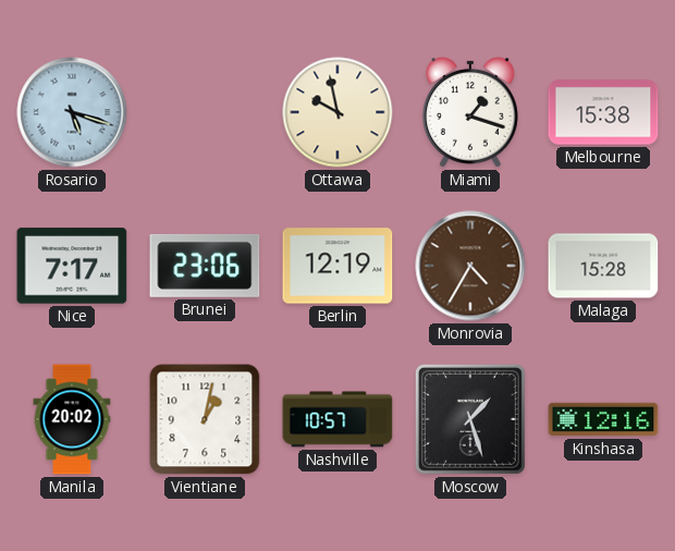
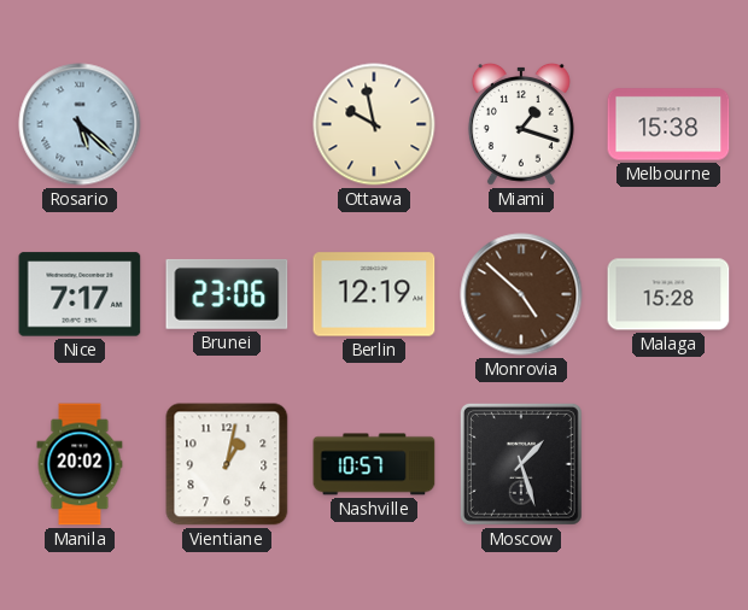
Rosario: 5:18 -> 5:22 (80, 124)
Monrovia: 4:35 -> 4:52 (521, 294)
Kinshasa: 12:16 -> none (603, 419)
